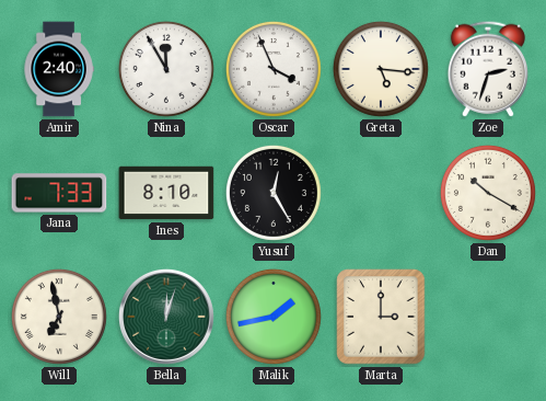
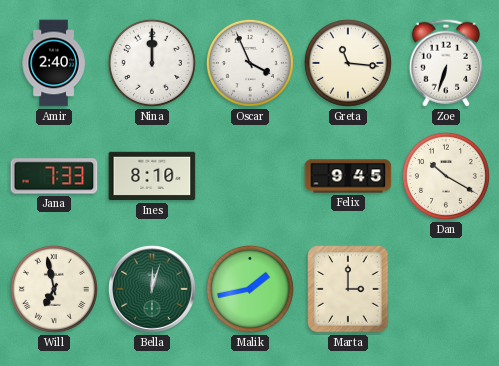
Nina: 11:55 -> 12:00 (152, 63)
Greta: 5:16 -> 11:16 (348, 63)
Zoe: 2:33 -> 6:33 (446, 63)
Yusuf: 12:25 -> none (274, 193)
Felix: none -> 9:45 (348, 176)
